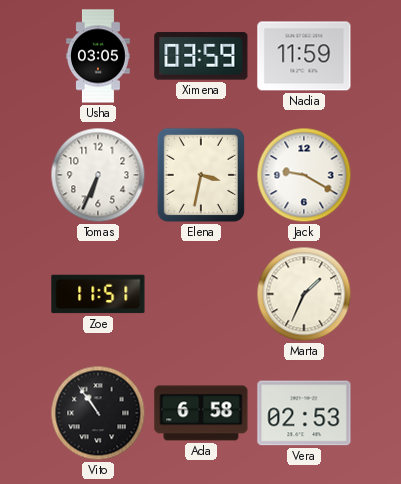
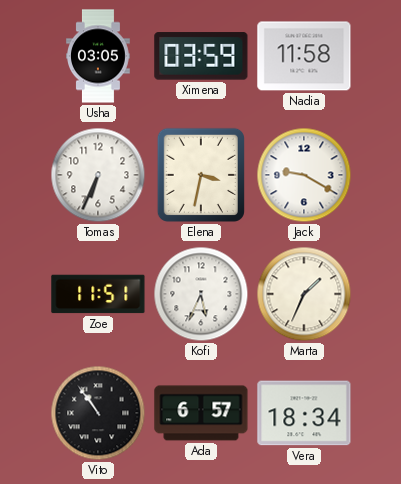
Nadia: 11:59 -> 11:58 (304, 56)
Kofi: none -> 5:34 (201, 294)
Ada: 6:58 -> 6:57 (201, 413)
Vera: 02:53 -> 18:34 (304, 413)
